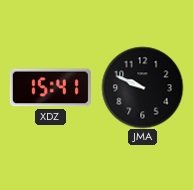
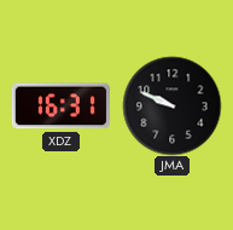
XDZ: 15:41 -> 16:31 (60, 107)
